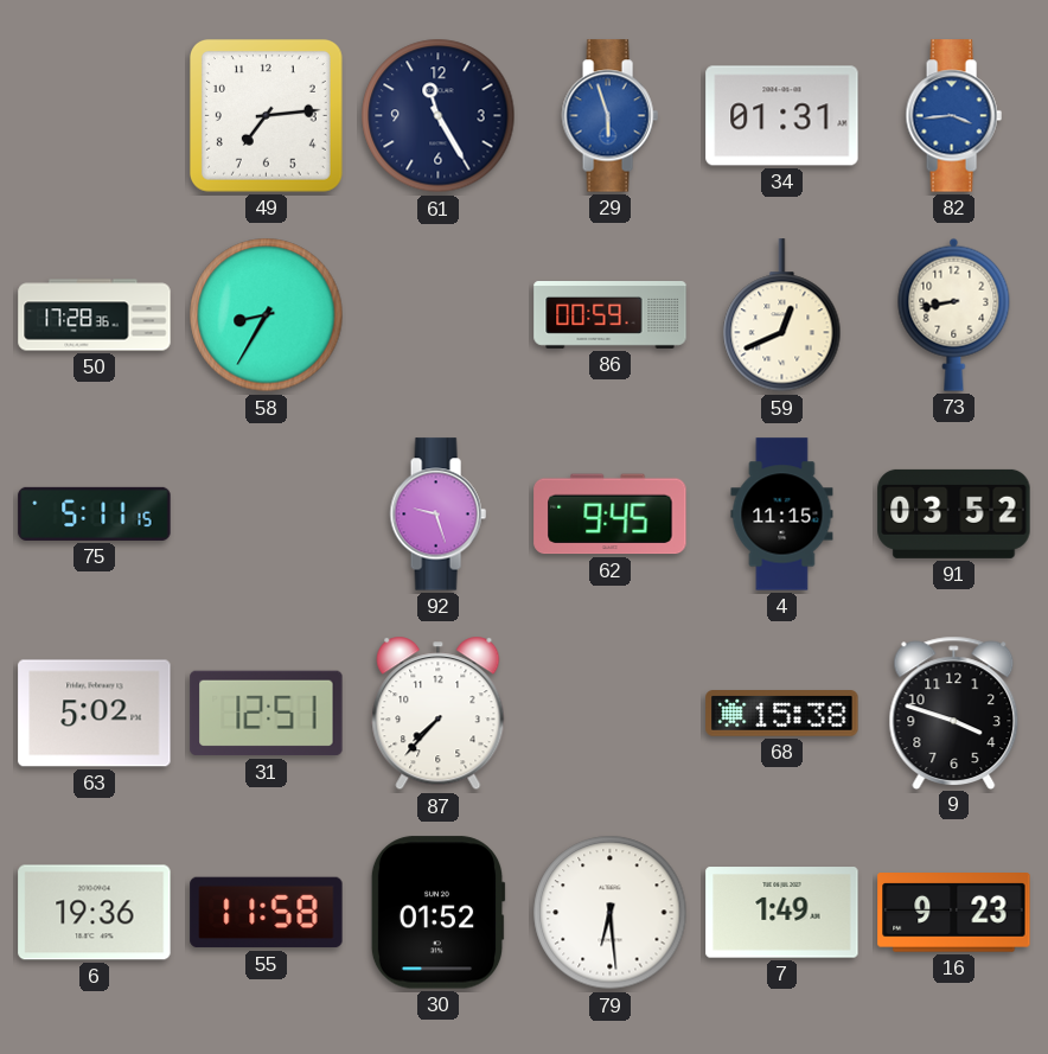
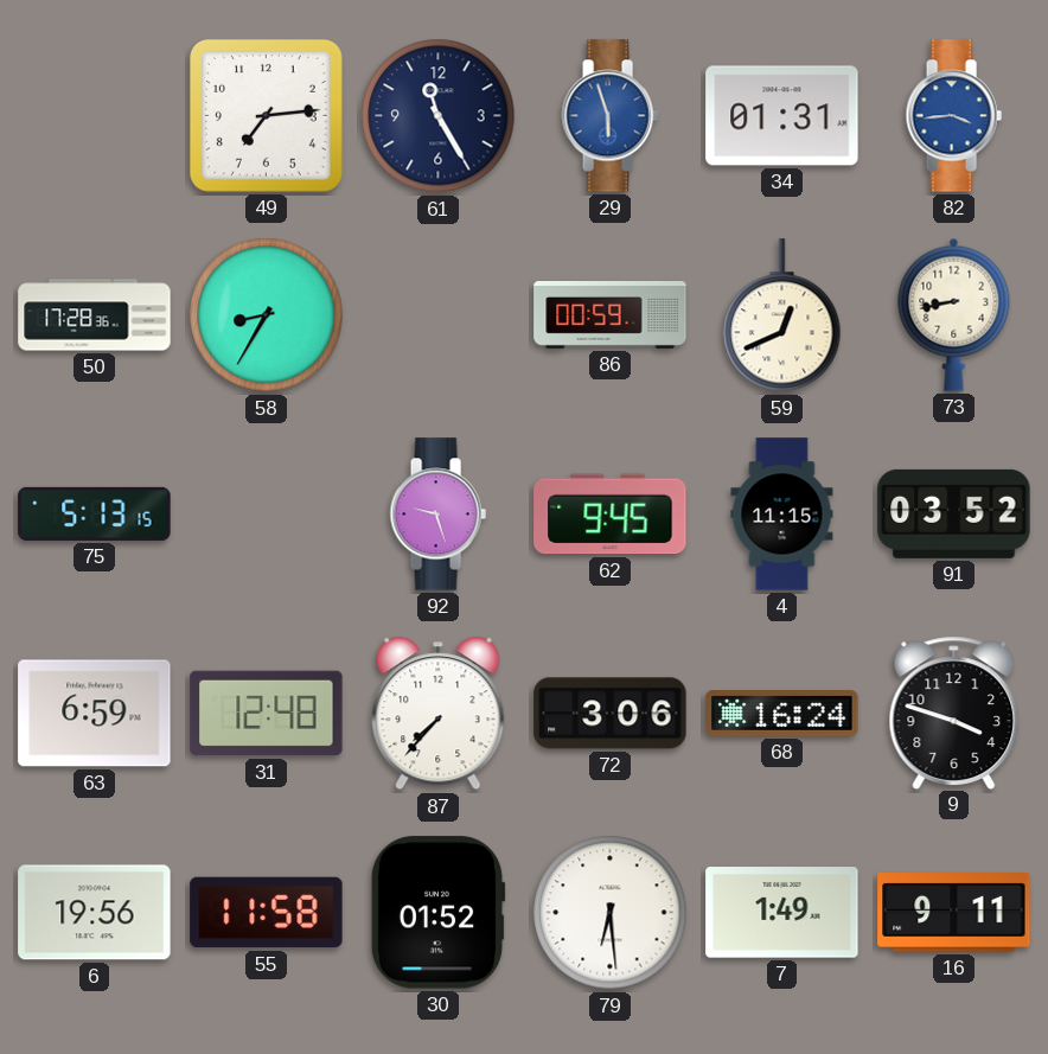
75: 5:11 -> 5:13 (95, 513)
63: 5:02 -> 6:59 (95, 714)
31: 12:51 -> 12:48 (267, 714)
72: none -> 3:06 (611, 714)
68: 15:38 -> 16:24 (782, 714)
6: 19:36 -> 19:56 (95, 913)
16: 9:23 -> 9:11 (954, 913)
